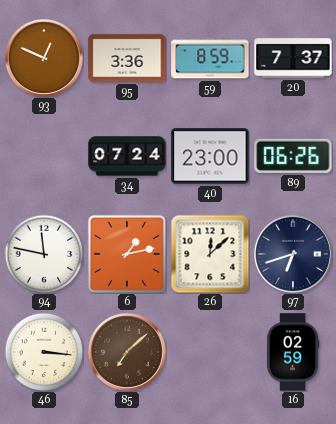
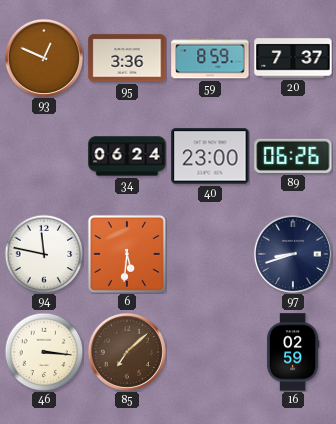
34: 07:24 -> 06:24 (127, 156)
6: 1:13 -> 5:31 (127, 254)
26: 12:08 -> none (210, 254)
97: 6:42 -> 8:42 (293, 254)
